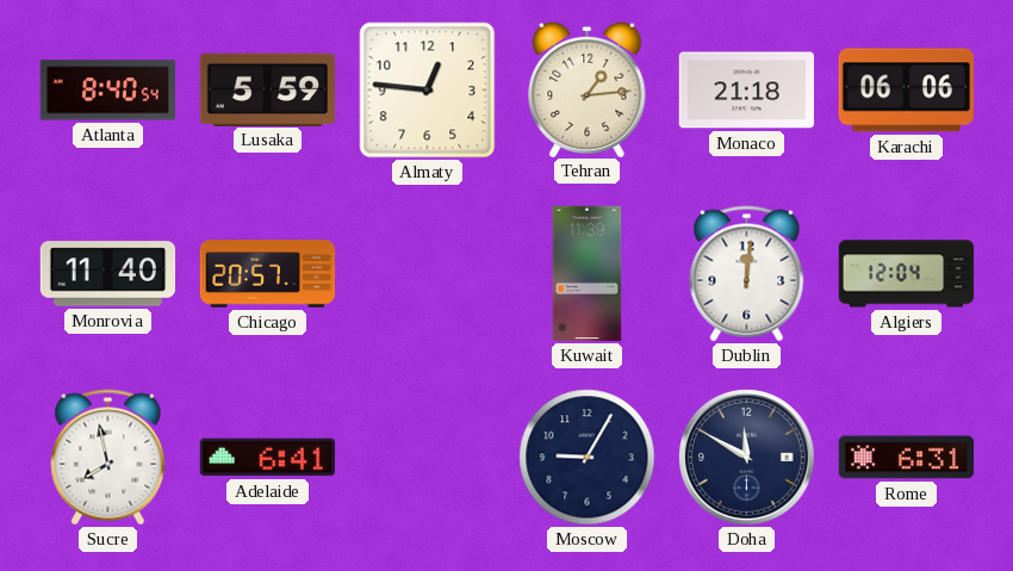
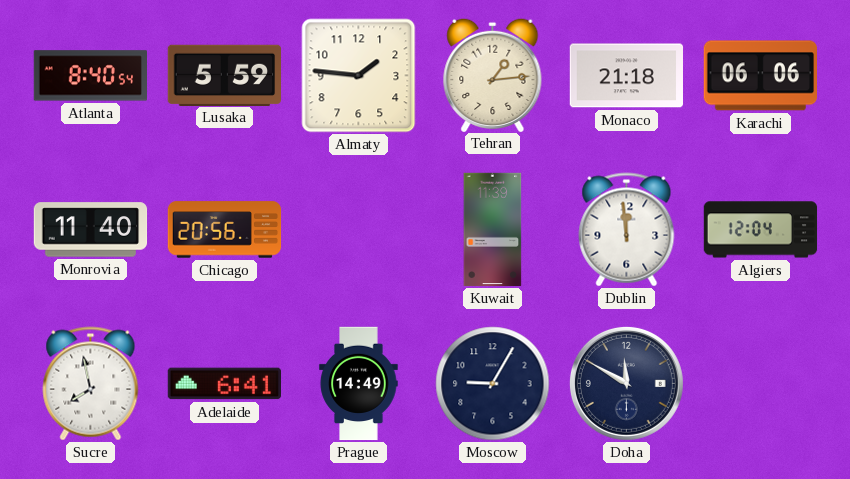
Almaty: 12:46 -> 1:46 (359, 76)
Chicago: 20:57 -> 20:56 (225, 230)
Dublin: 12:01 -> 11:59 (627, 230)
Prague: none -> 14:49 (359, 384)
Rome: 6:31 -> none (907, 458)
